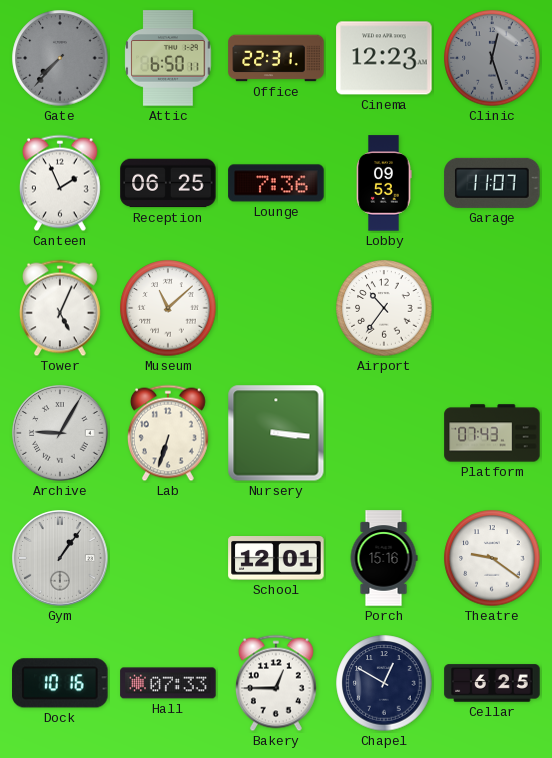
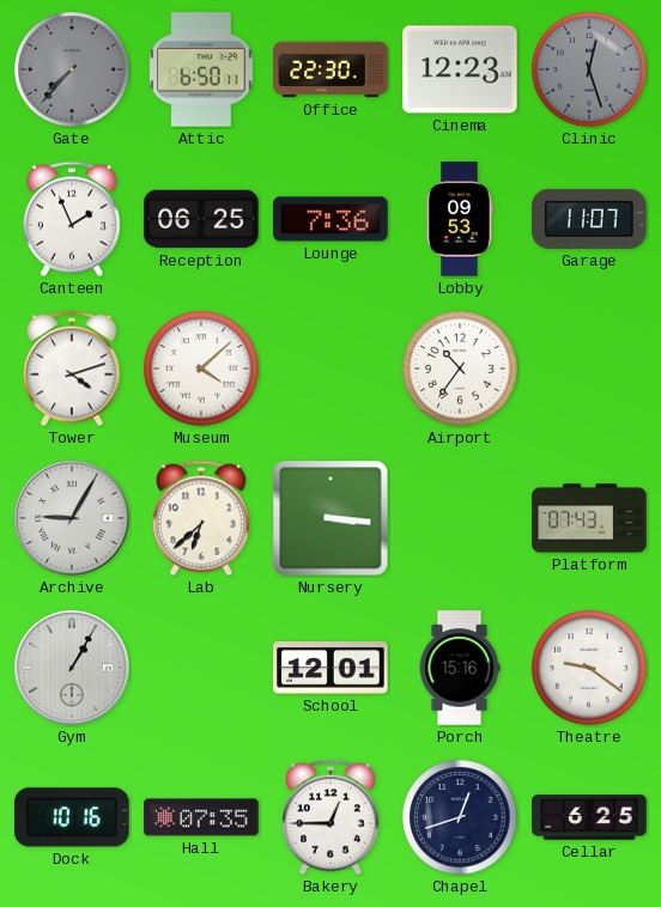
Office: 22:31 -> 22:30 (330, 69)
Tower: 5:04 -> 4:12 (72, 369)
Museum: 11:08 -> 4:08 (201, 369)
Lab: 6:33 -> 6:38 (201, 518)
Gym: 1:06 -> 1:05 (72, 668)
Hall: 07:33 -> 07:35 (201, 817)
Chapel: 12:50 -> 12:42 (460, 817)
